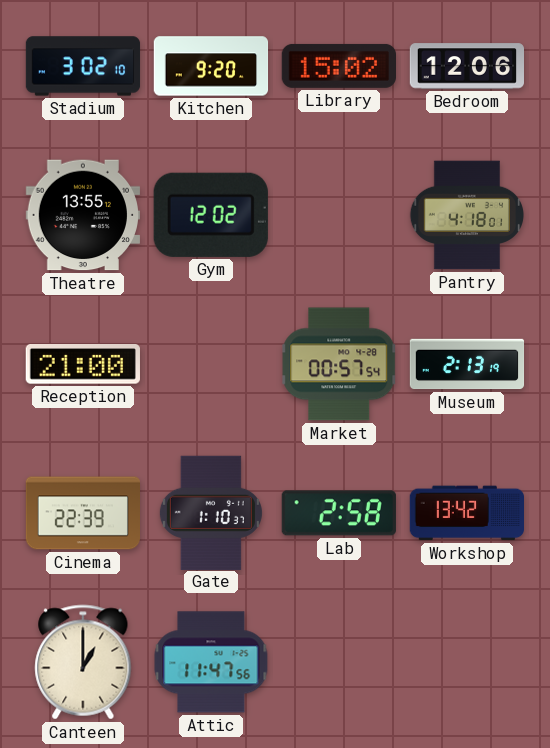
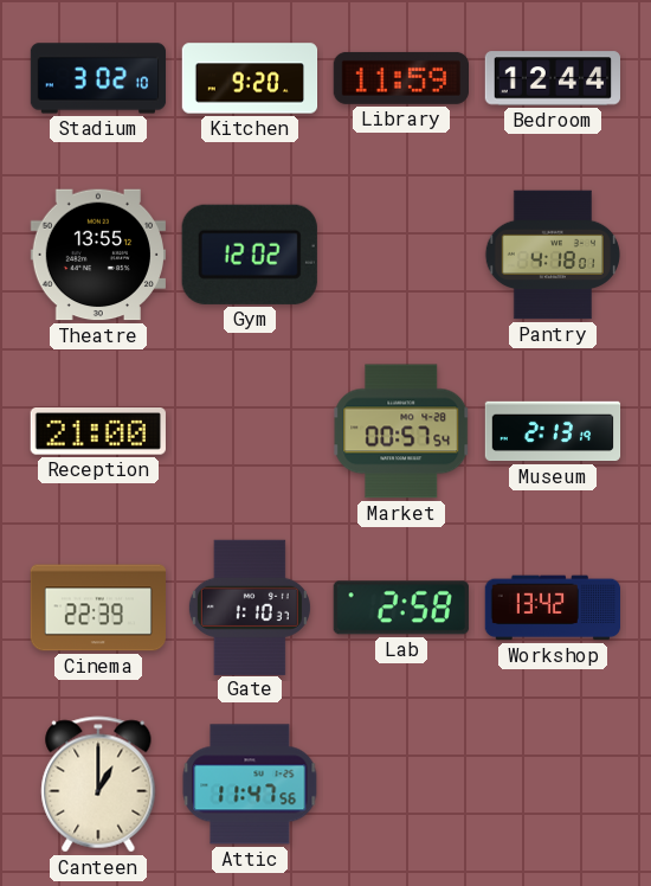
Library: 15:02 -> 11:59 (400, 78)
Bedroom: 12:06 -> 12:44 (553, 78)
